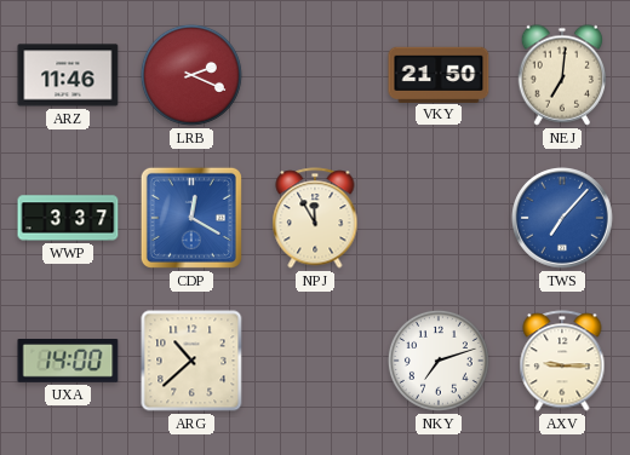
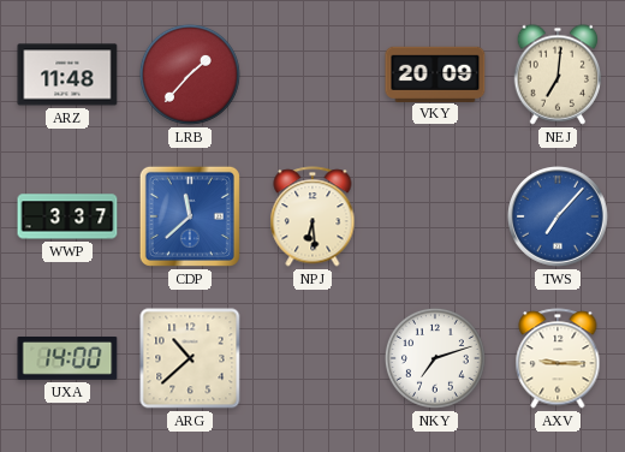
ARZ: 11:46 -> 11:48 (67, 75)
LRB: 2:19 -> 1:37 (190, 75)
VKY: 21:50 -> 20:09 (435, 73)
CDP: 12:20 -> 11:38 (190, 216)
NPJ: 11:55 -> 6:29 (312, 216)
